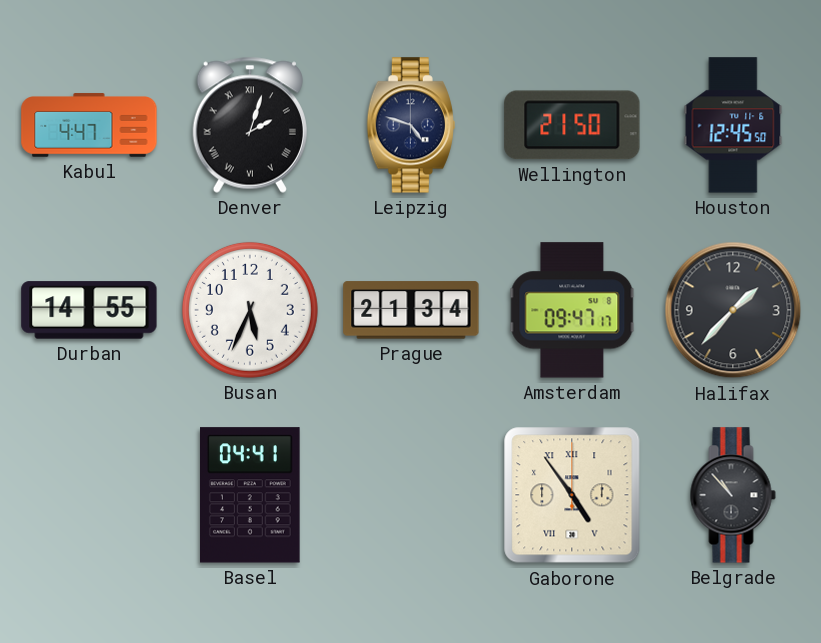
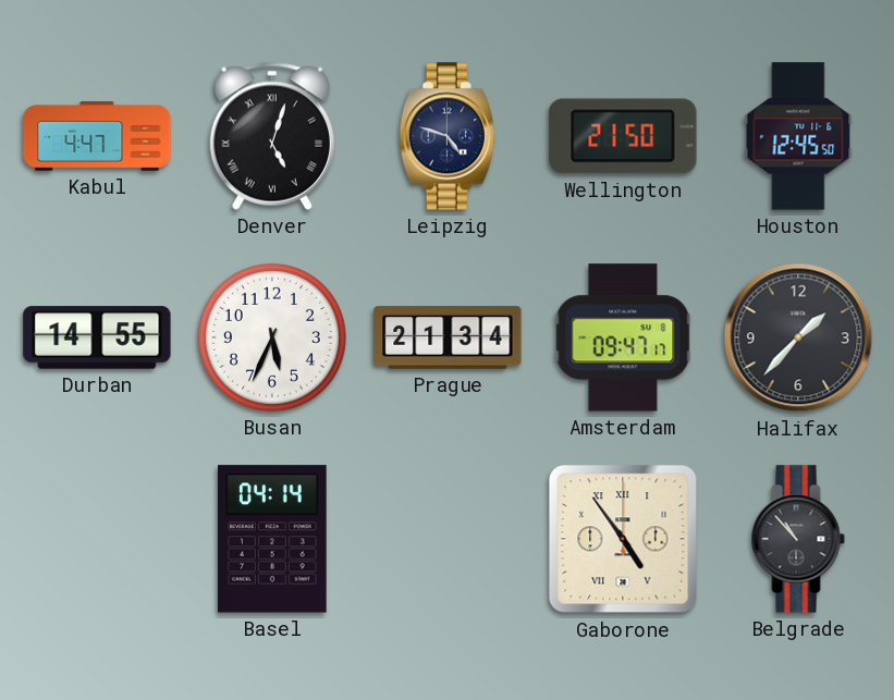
Denver: 2:03 -> 5:03 (272, 136)
Basel: 04:41 -> 04:14 (273, 539)
